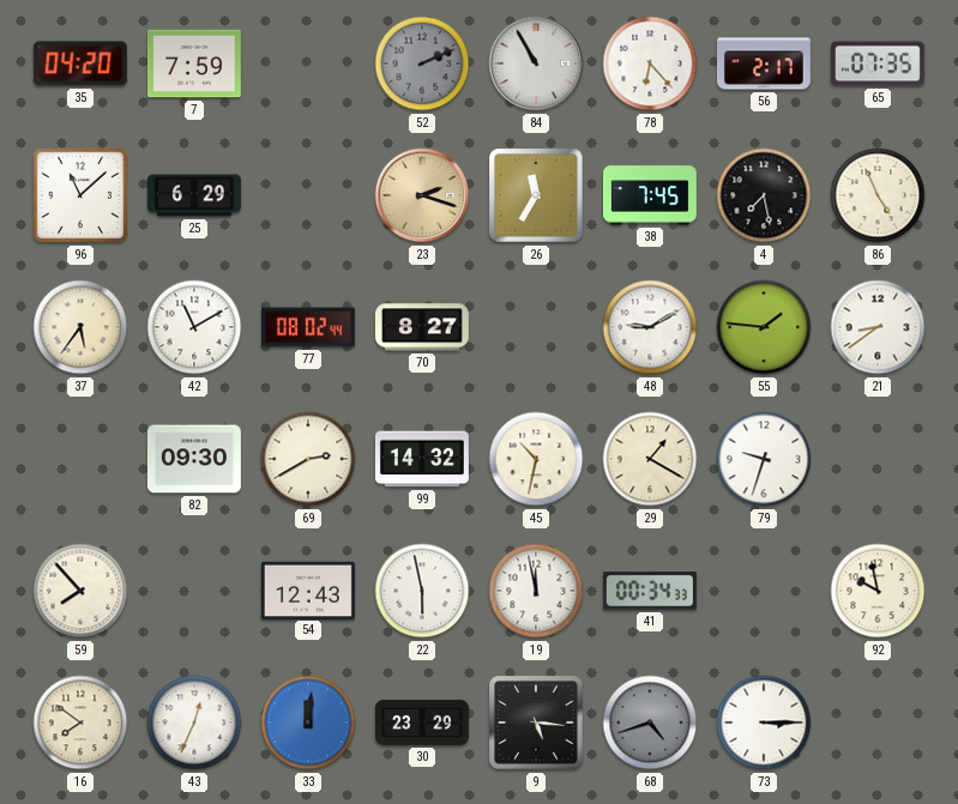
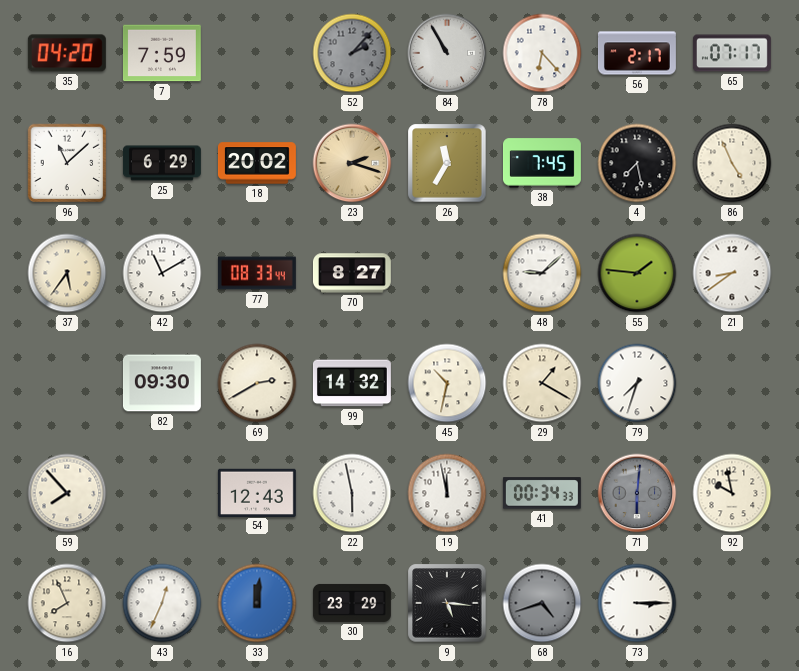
52: 2:11 -> 2:07 (352, 53)
65: 07:35 -> 07:17 (732, 53)
18: none -> 20:02 (257, 163)
77: 08:02 -> 08:33 (257, 273)
48: 9:10 -> 9:08 (542, 273)
79: 9:33 -> 7:33 (637, 383)
71: none -> 6:01 (637, 493)
16: 7:51 -> 7:56 (67, 603)
